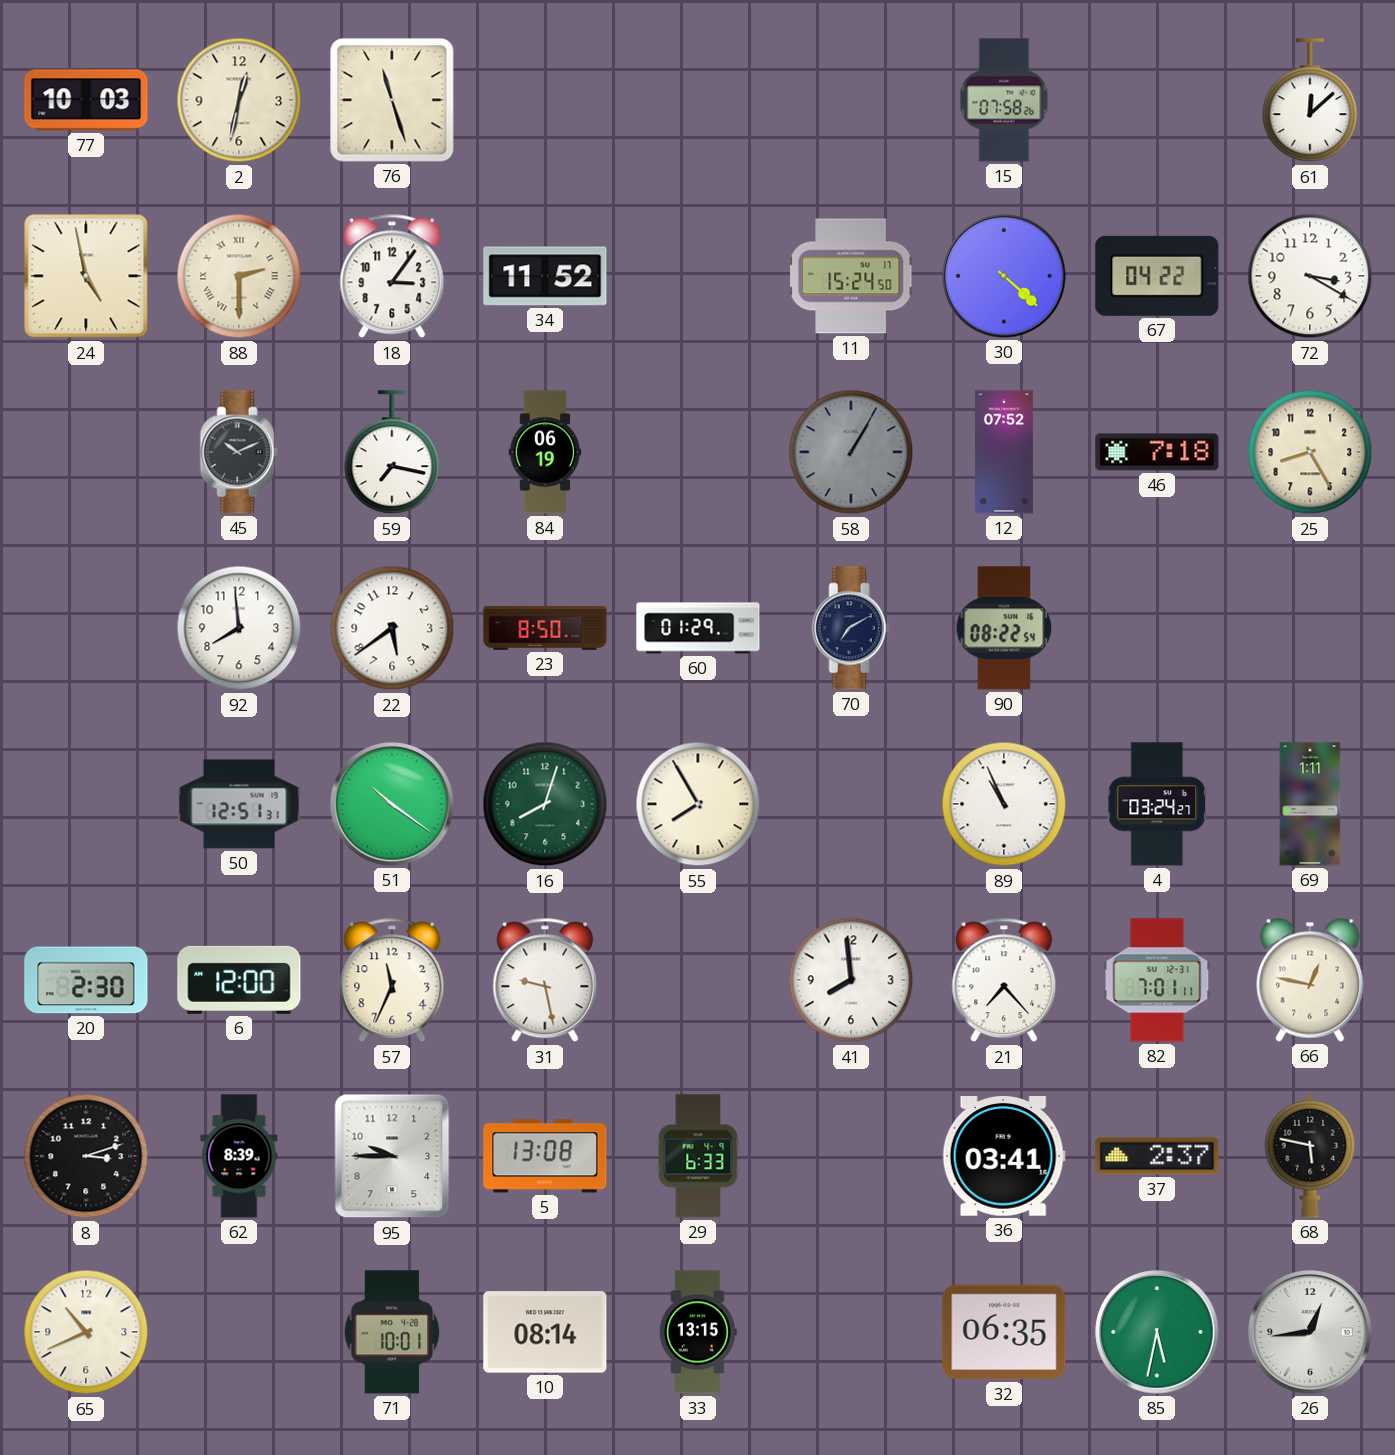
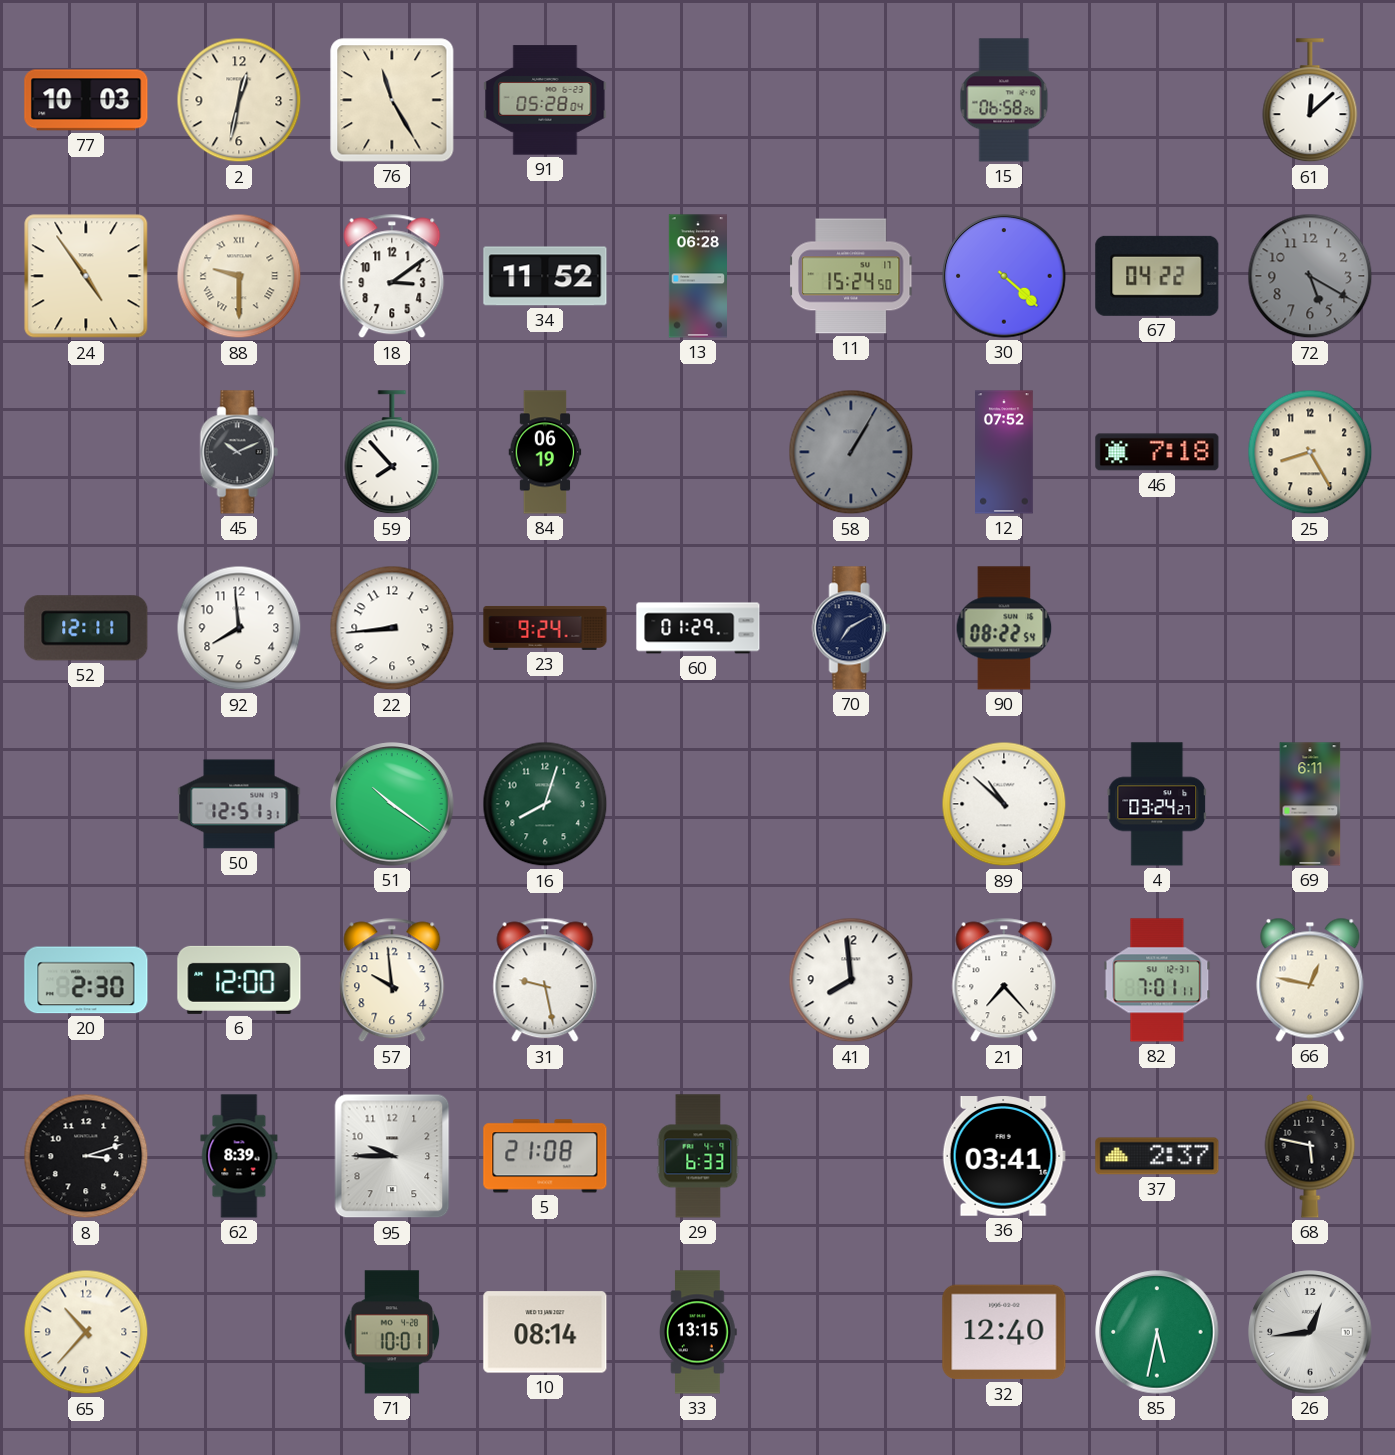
76: 11:27 -> 11:25 (392, 100)
91: none -> 05:28 (545, 100)
15: 07:58 -> 06:58 (1004, 100)
24: 4:58 -> 4:54 (86, 276)
88: 2:30 -> 9:30 (239, 276)
18: 3:06 -> 3:09 (392, 276)
13: none -> 06:28 (697, 276)
72: 3:20 -> 5:20 (1310, 276)
72 dial: white -> grey (1310, 276)
59: 7:17 -> 7:53 (392, 453)
52: none -> 12:11 (86, 628)
22: 5:39 -> 8:44 (392, 628)
23: 8:50 -> 9:24 (545, 628)
55: 7:55 -> none (698, 804)
89: 10:56 -> 10:52 (1004, 804)
69: 1:11 -> 6:11 (1310, 804)
57: 11:34 -> 9:59 (392, 980)
5: 13:08 -> 21:08 (545, 1156)
65: 10:41 -> 10:37 (86, 1332)
32: 06:35 -> 12:40 (1004, 1332)
